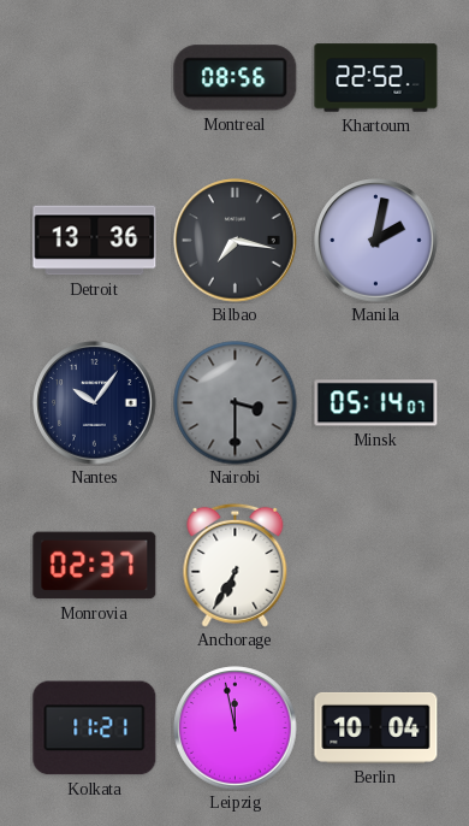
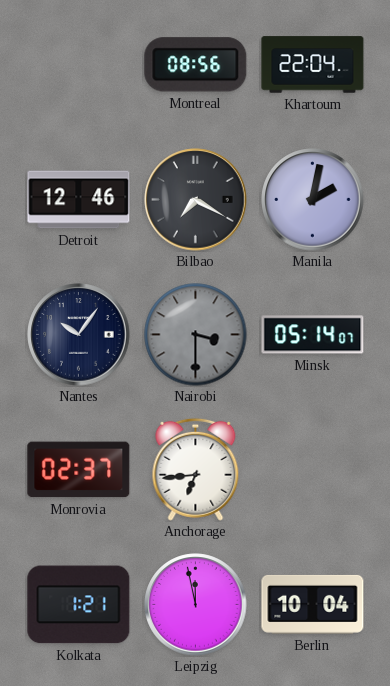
Khartoum: 22:52 -> 22:04 (313, 65)
Detroit: 13:36 -> 12:46 (79, 200)
Bilbao: 7:17 -> 7:20 (196, 200)
Anchorage: 6:35 -> 6:44 (196, 469)
Kolkata: 11:21 -> 1:21 (79, 605)
